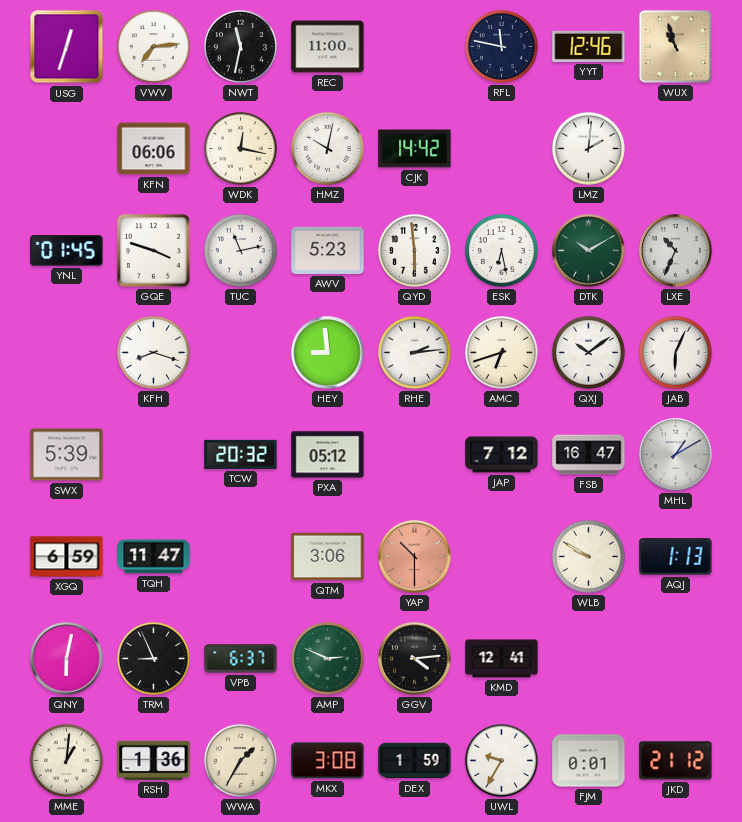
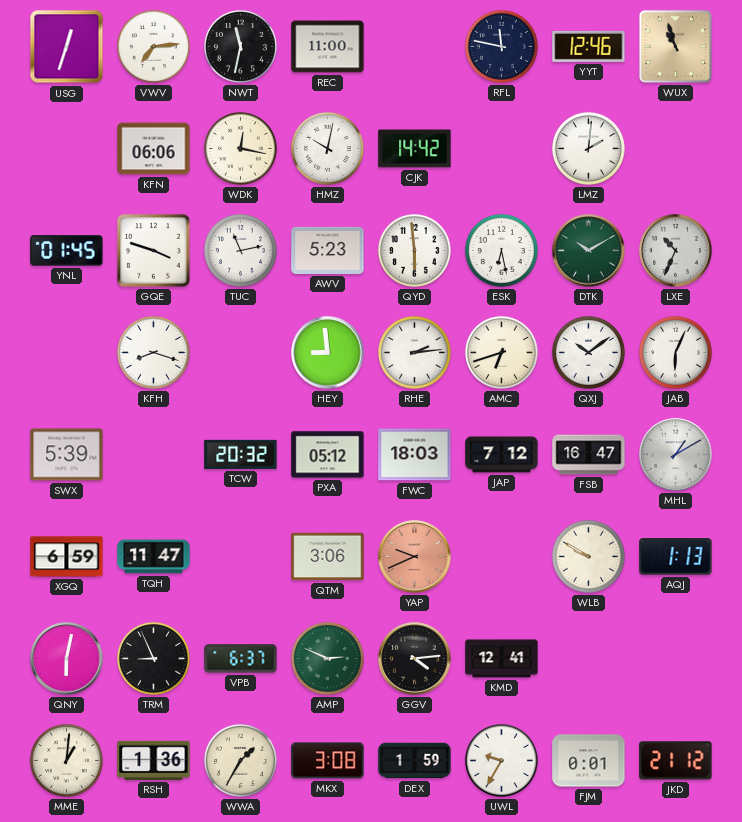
FWC: none -> 18:03 (415, 455)
YAP: 10:30 -> 9:41 (415, 557)
